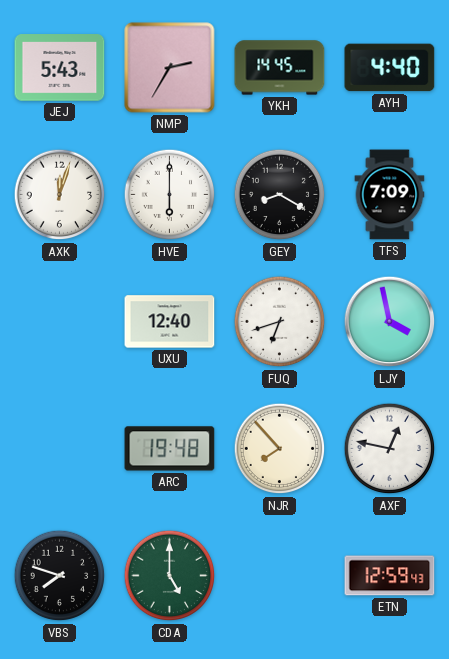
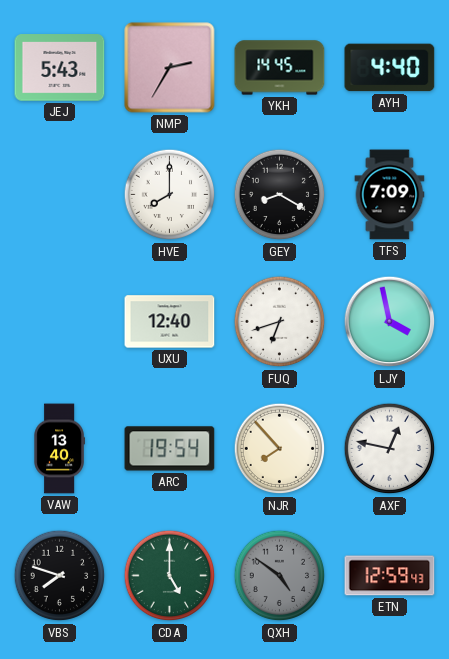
AXK: 12:03 -> none (60, 195)
HVE: 6:00 -> 8:00 (170, 195)
VAW: none -> 13:40 (59, 449)
ARC: 19:48 -> 19:54 (170, 449)
QXH: none -> 4:51 (280, 576)
